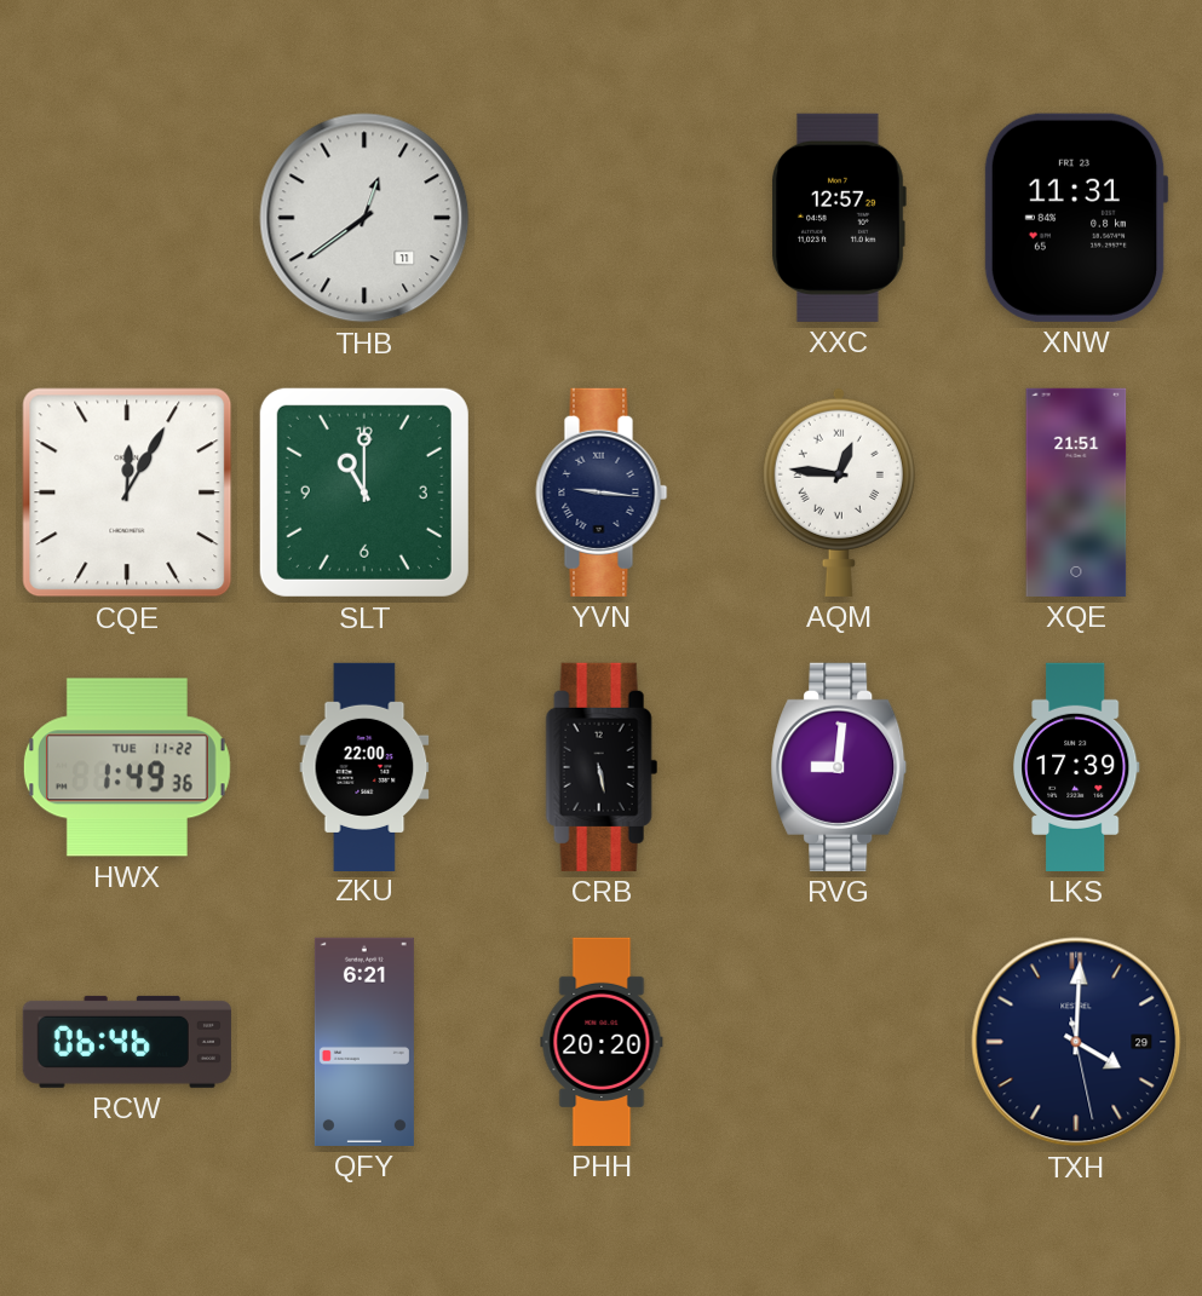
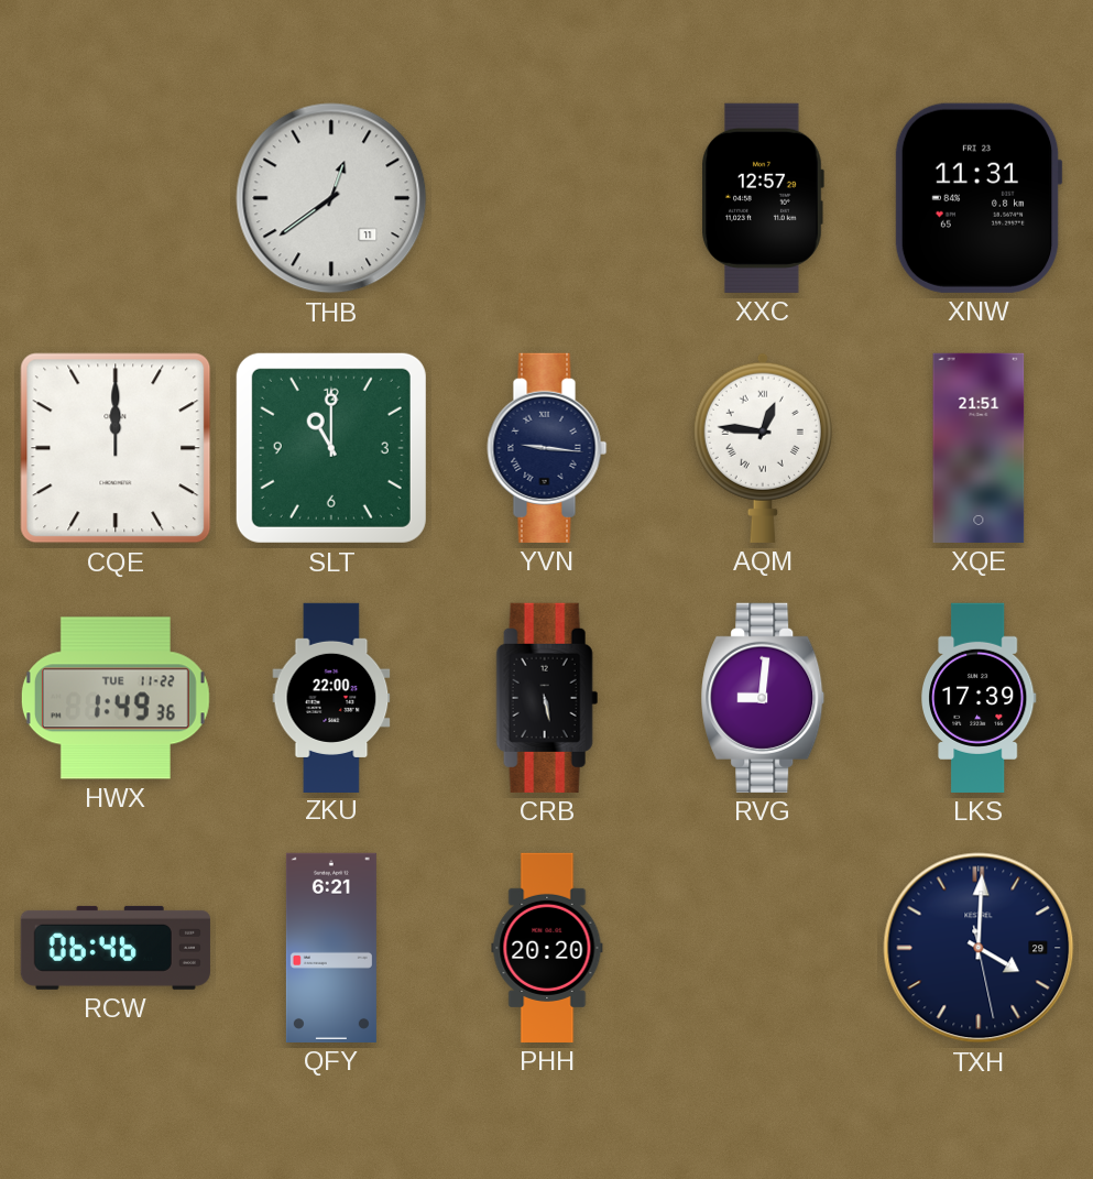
CQE: 12:05 -> 12:00 (116, 448)
